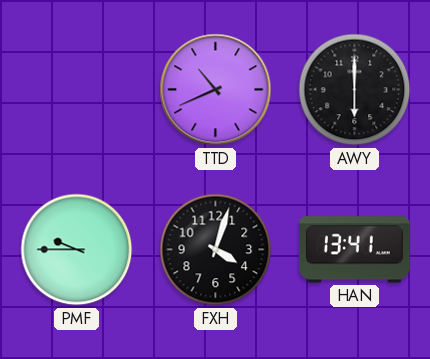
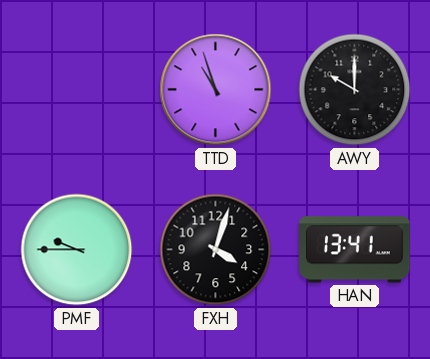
TTD: 10:41 -> 10:57 (216, 90)
AWY: 6:00 -> 10:00 (355, 90)
